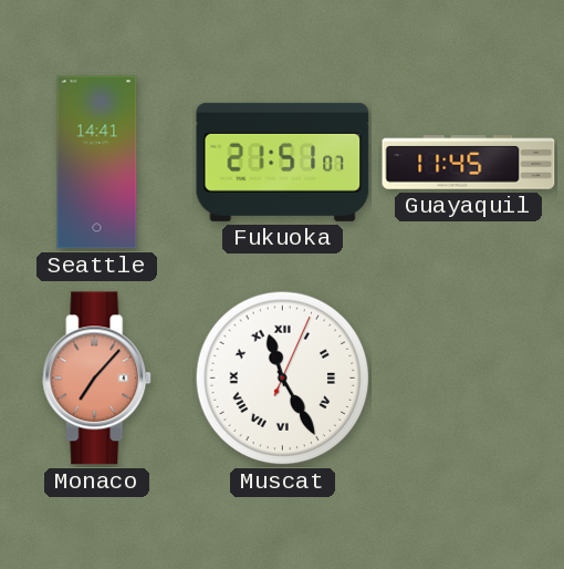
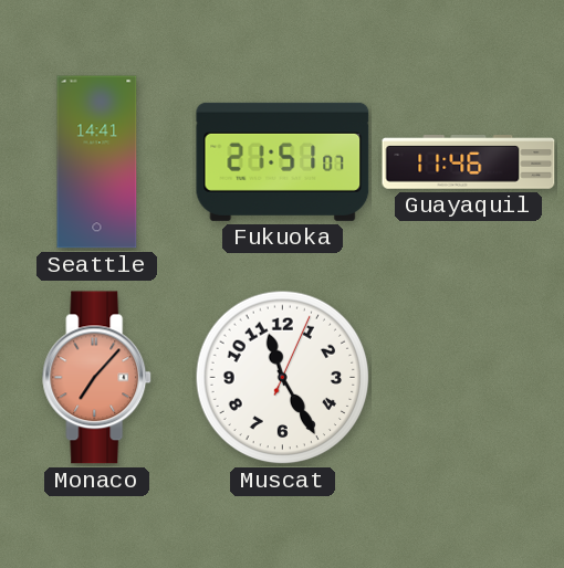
Guayaquil: 11:45 -> 11:46 (469, 162)
Muscat numerals: Roman -> Arabic (283, 378)
